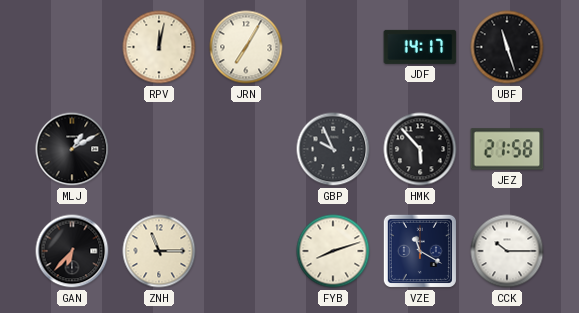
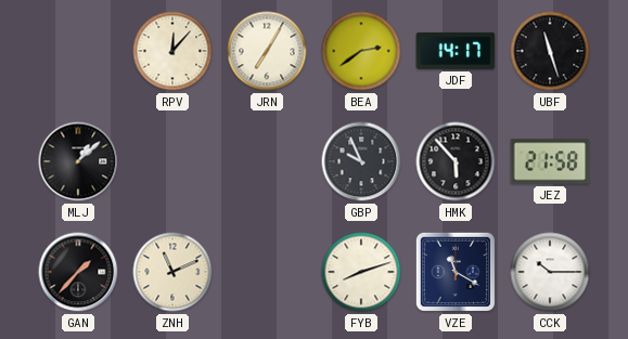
RPV: 12:02 -> 12:07 (172, 51)
BEA: none -> 2:39 (361, 51)
MLJ: 1:10 -> 1:08 (78, 161)
GAN: 6:37 -> 1:37 (78, 272)
ZNH: 11:15 -> 11:11 (172, 272)
